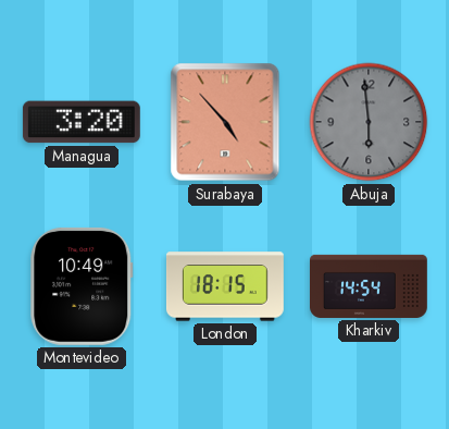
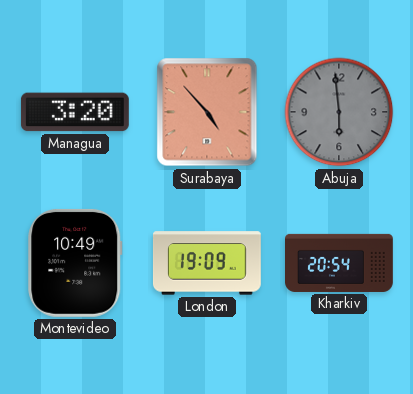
London: 18:15 -> 19:09 (207, 263)
Kharkiv: 14:54 -> 20:54 (340, 263)
